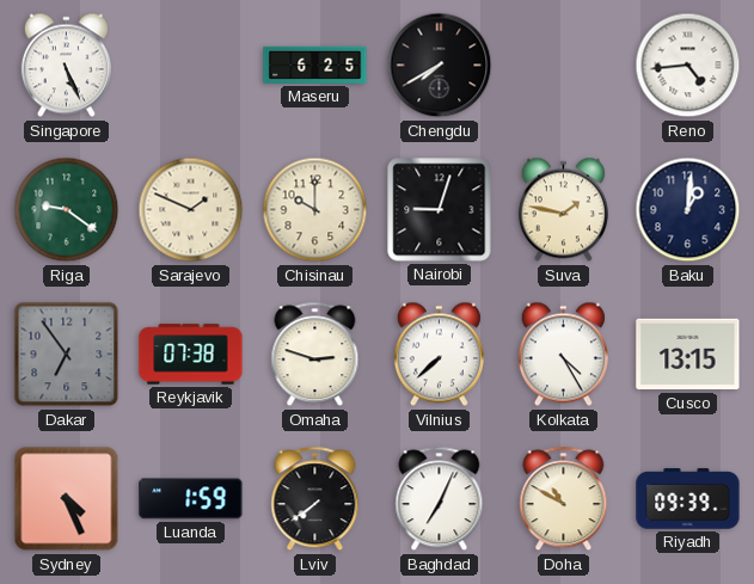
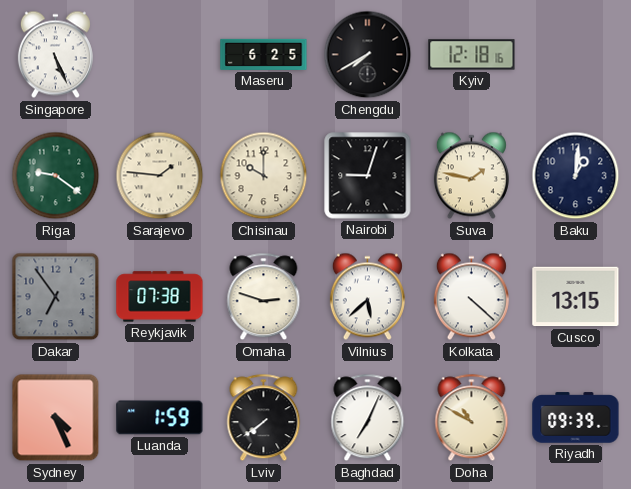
Kyiv: none -> 12:18 (472, 55)
Reno: 4:44 -> none (688, 66)
Sarajevo: 1:49 -> 1:46 (160, 176)
Vilnius: 7:38 -> 5:38 (367, 297)
Kolkata: 4:25 -> 4:22 (471, 297)
